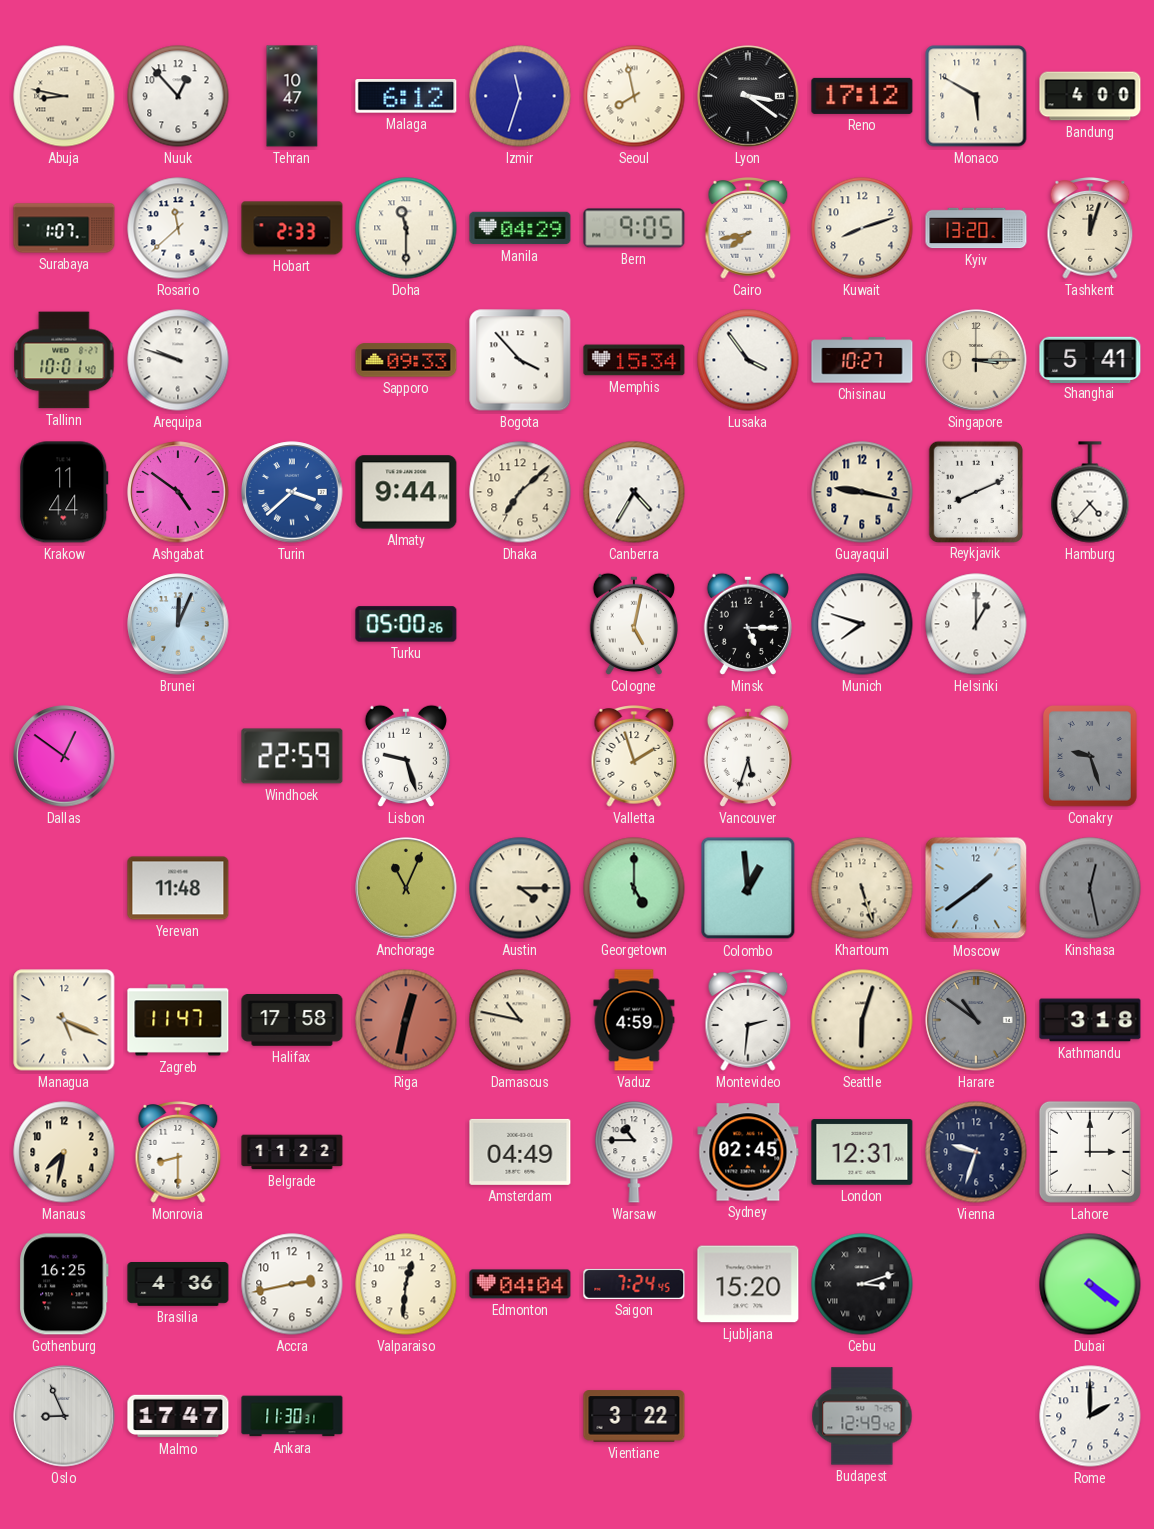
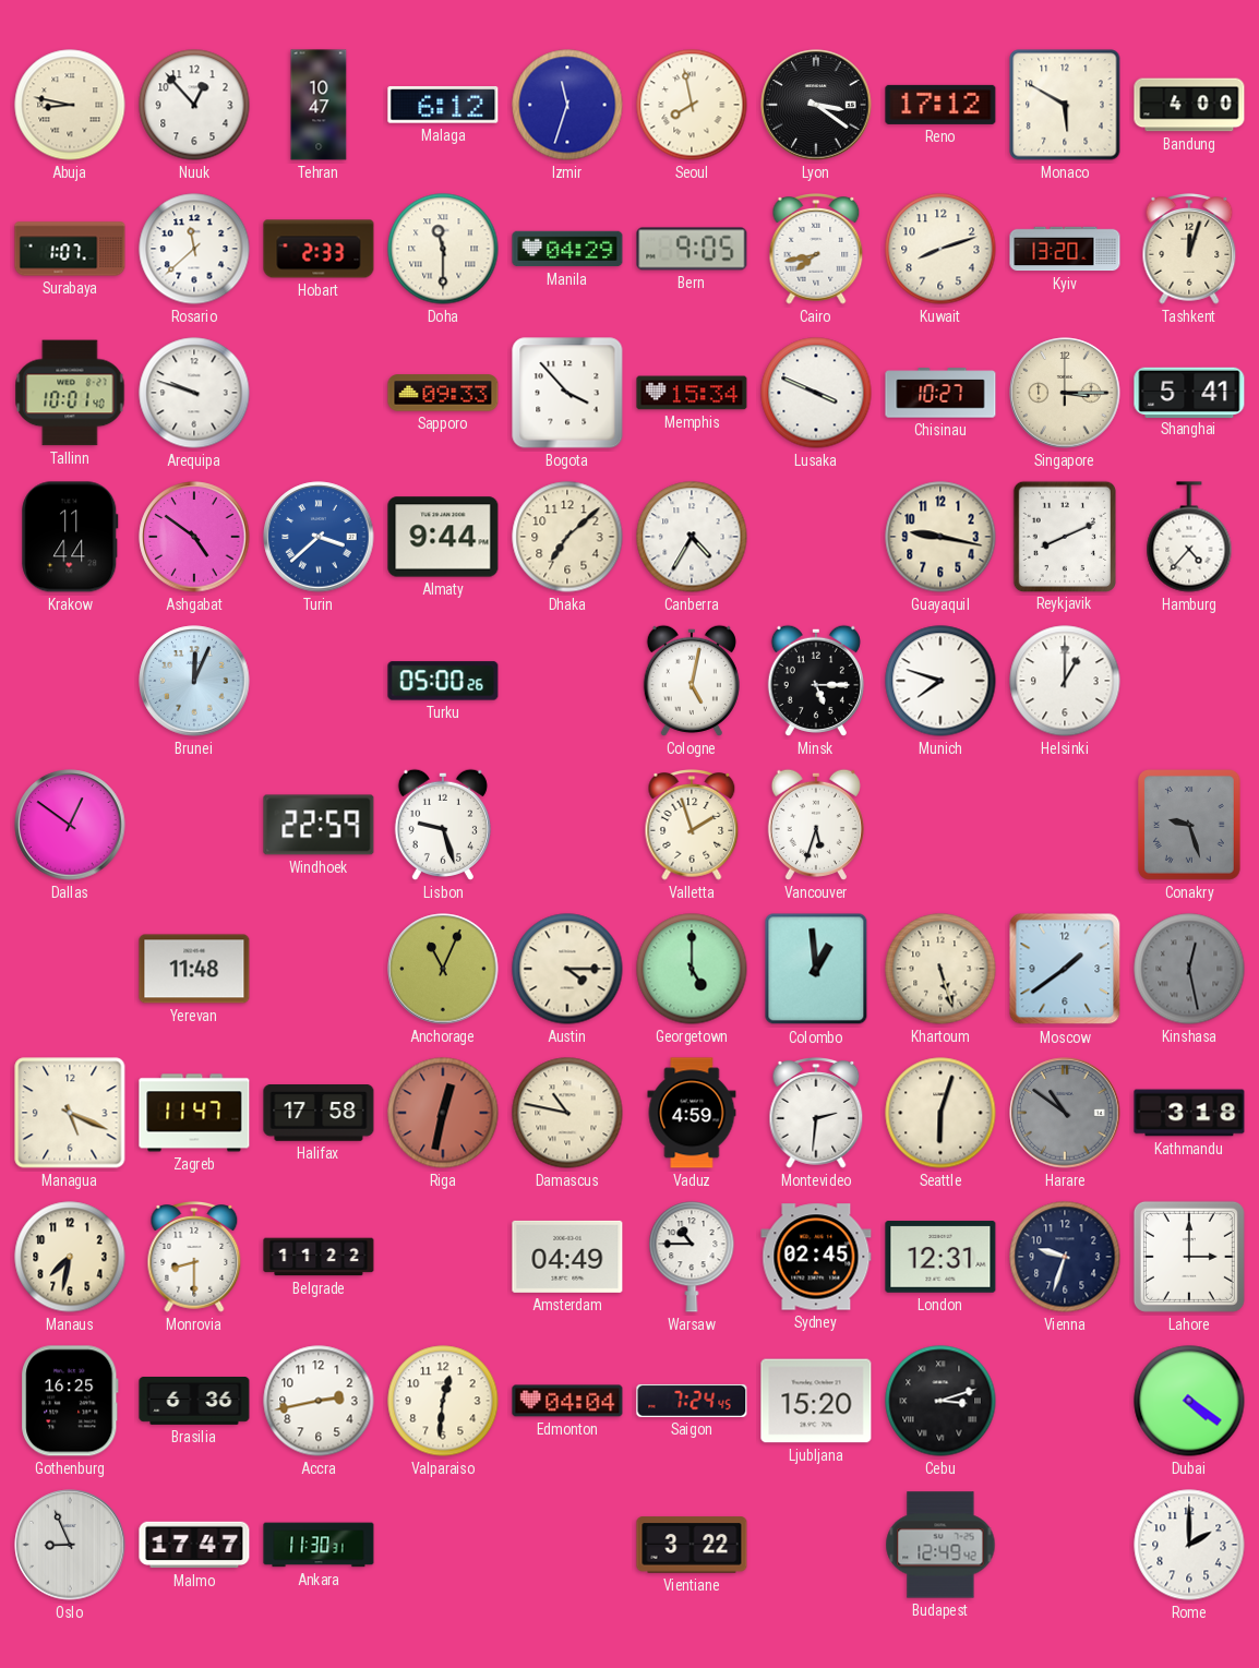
Lusaka: 3:54 -> 3:49 (816, 393)
Brasilia: 4:36 -> 6:36 (194, 1402)
